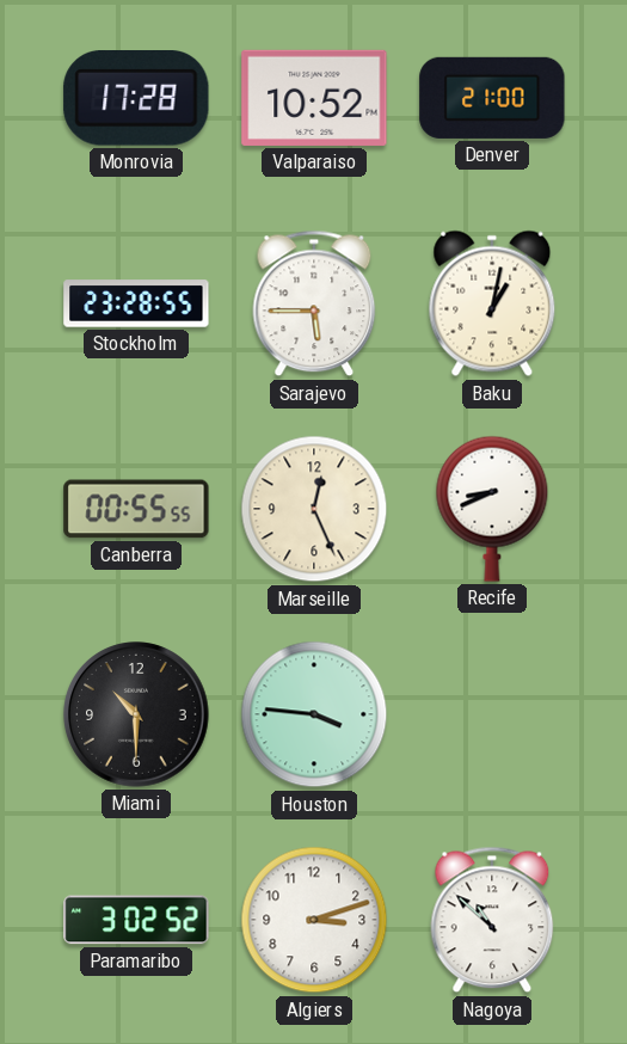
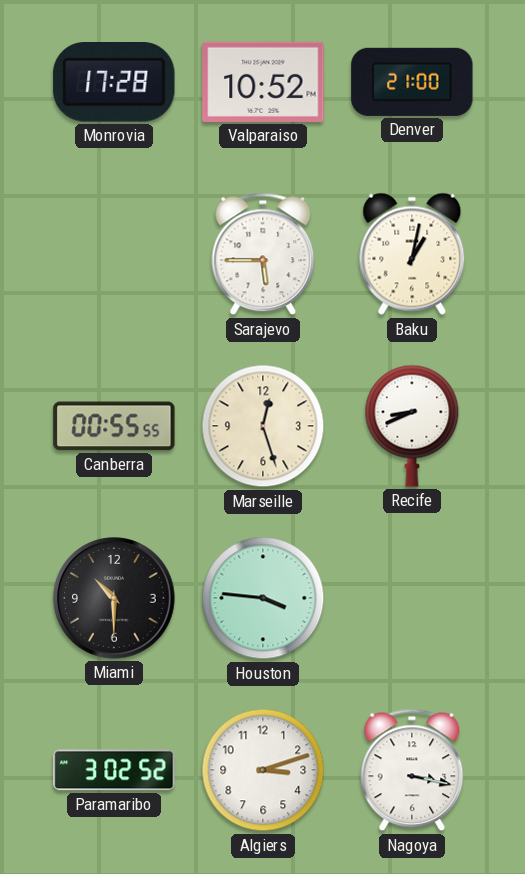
Stockholm: 23:28 -> none (136, 303)
Marseille: 12:26 -> 12:27 (263, 426)
Nagoya: 10:52 -> 3:17 (412, 770)
